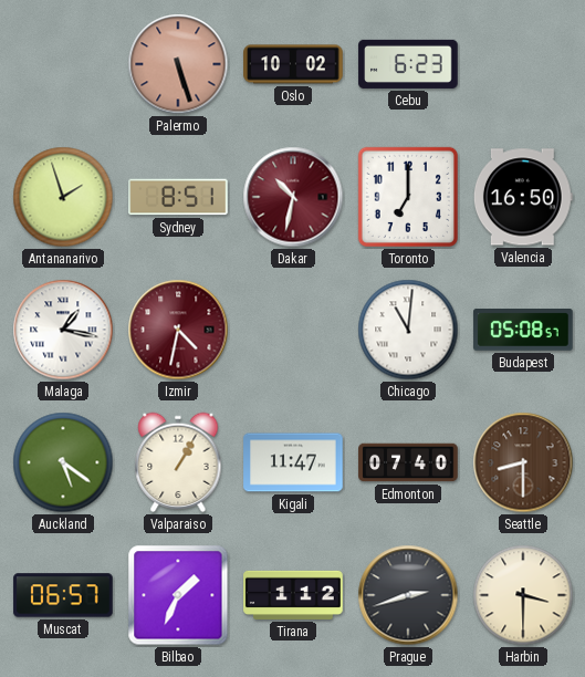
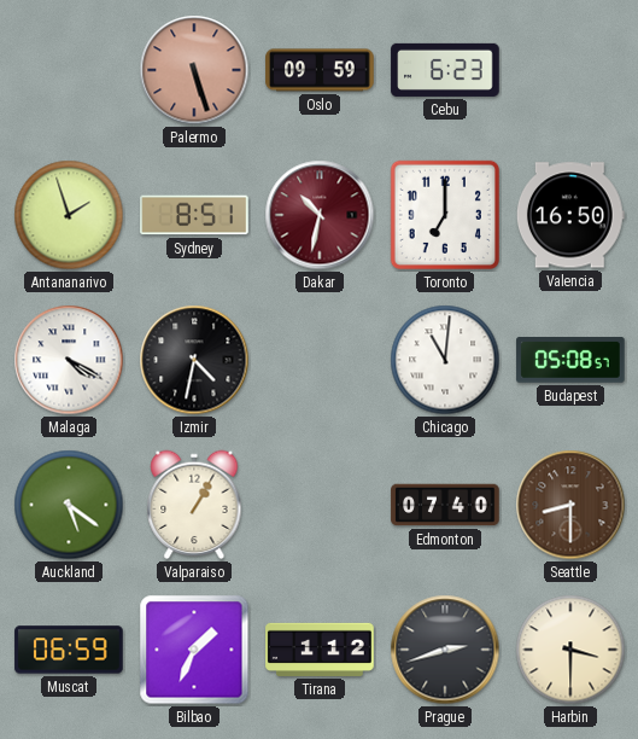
Oslo: 10:02 -> 09:59 (320, 70)
Malaga: 1:17 -> 4:20 (69, 360)
Izmir dial: burgundy -> black (194, 360)
Kigali: 11:47 -> none (293, 462)
Muscat: 06:57 -> 06:59 (69, 650)
